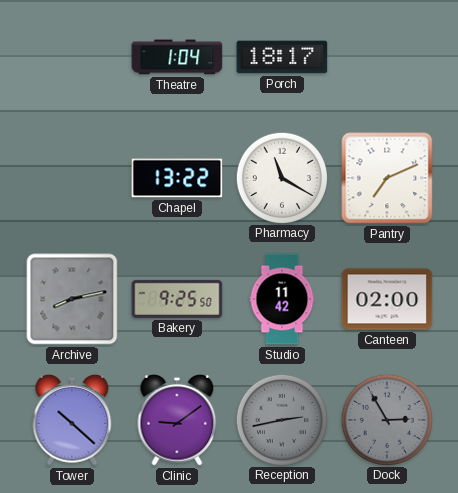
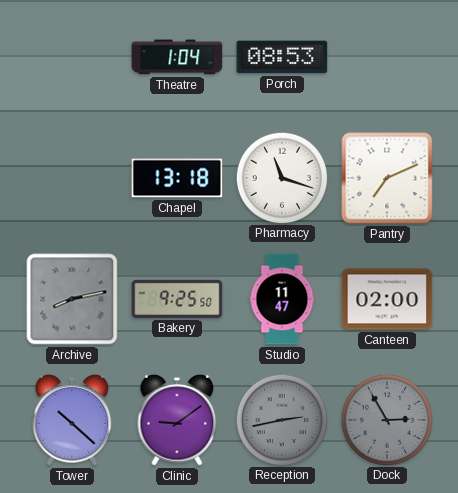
Porch: 18:17 -> 08:53 (282, 57)
Chapel: 13:22 -> 13:18 (177, 178)
Pharmacy: 11:20 -> 11:18 (281, 177)
Studio: 11:42 -> 11:47 (282, 299)
